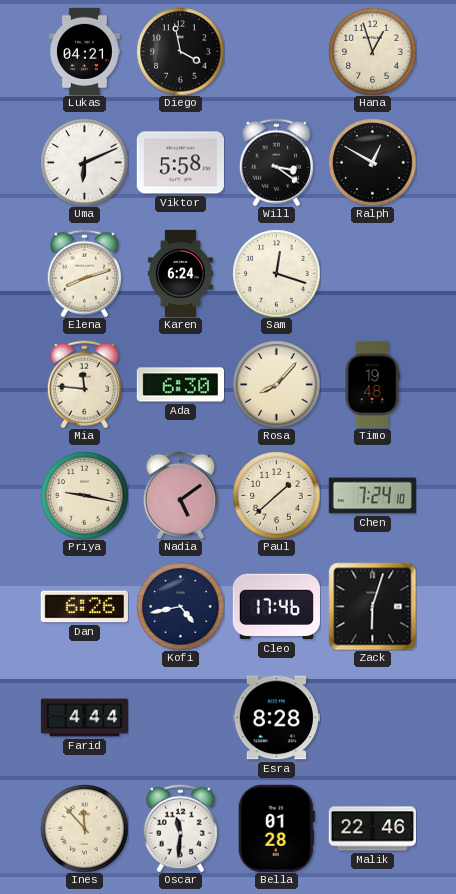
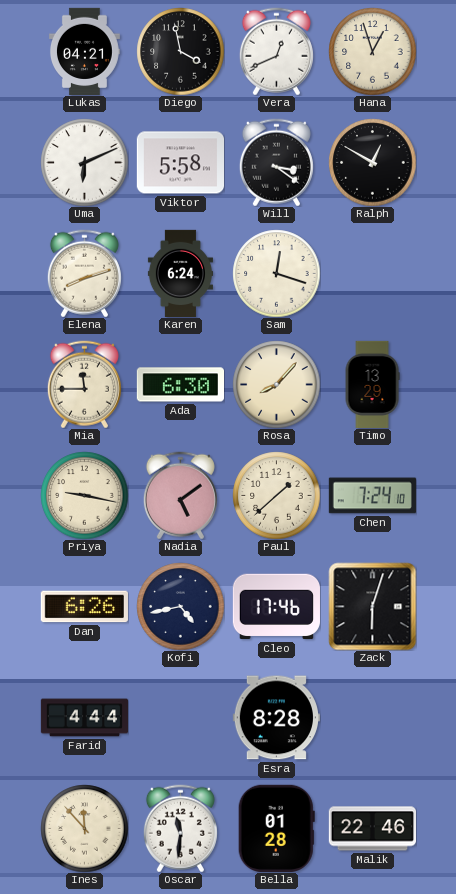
Vera: none -> 12:41 (276, 51)
Mia: 11:46 -> 11:45 (84, 384)
Timo: 19:48 -> 13:29 (372, 384)
